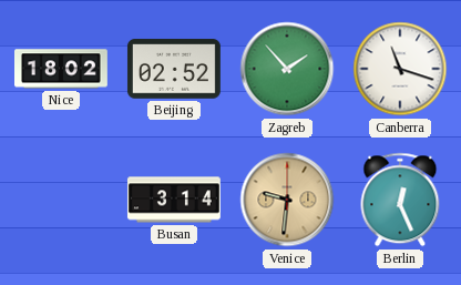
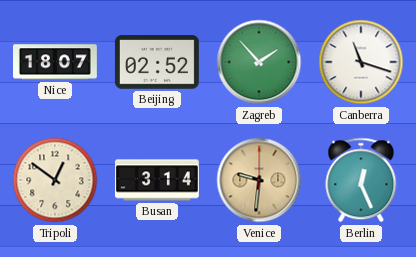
Nice: 18:02 -> 18:07 (56, 62)
Tripoli: none -> 12:51 (55, 180)
